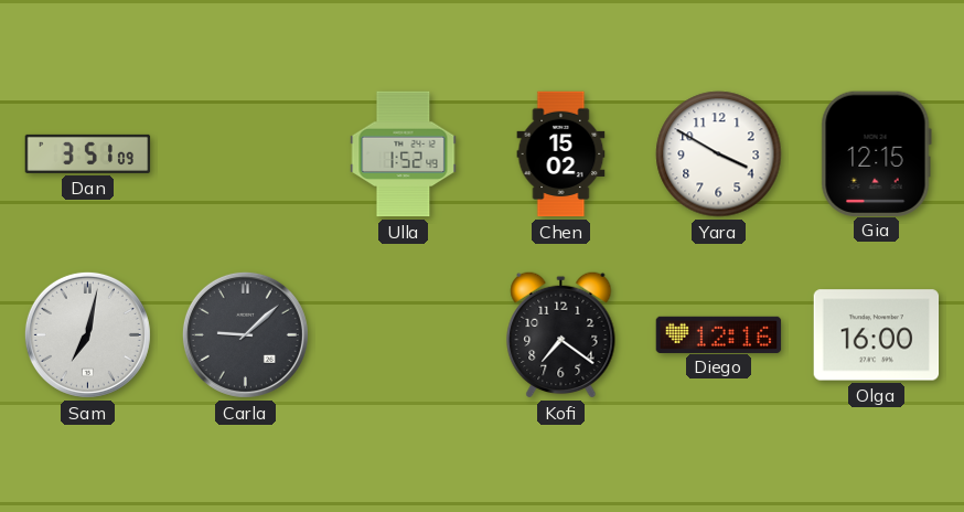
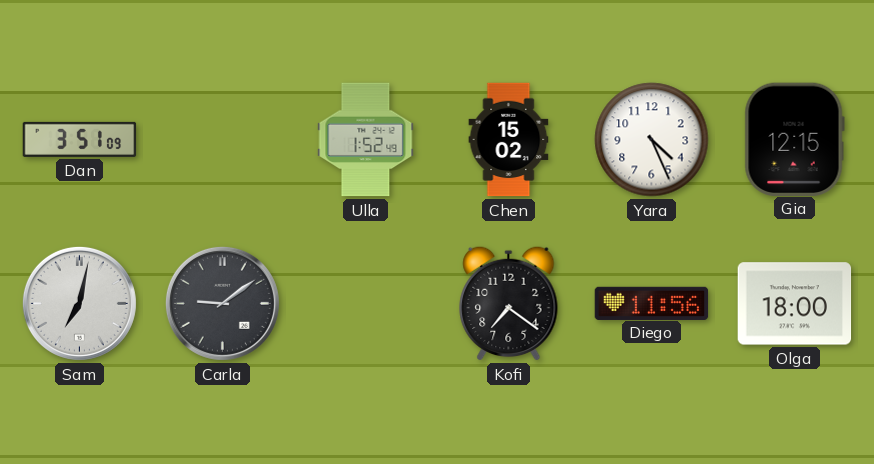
Yara: 3:50 -> 4:26 (652, 140)
Carla: 9:08 -> 9:09 (222, 303)
Diego: 12:16 -> 11:56 (652, 303)
Olga: 16:00 -> 18:00 (795, 304)
